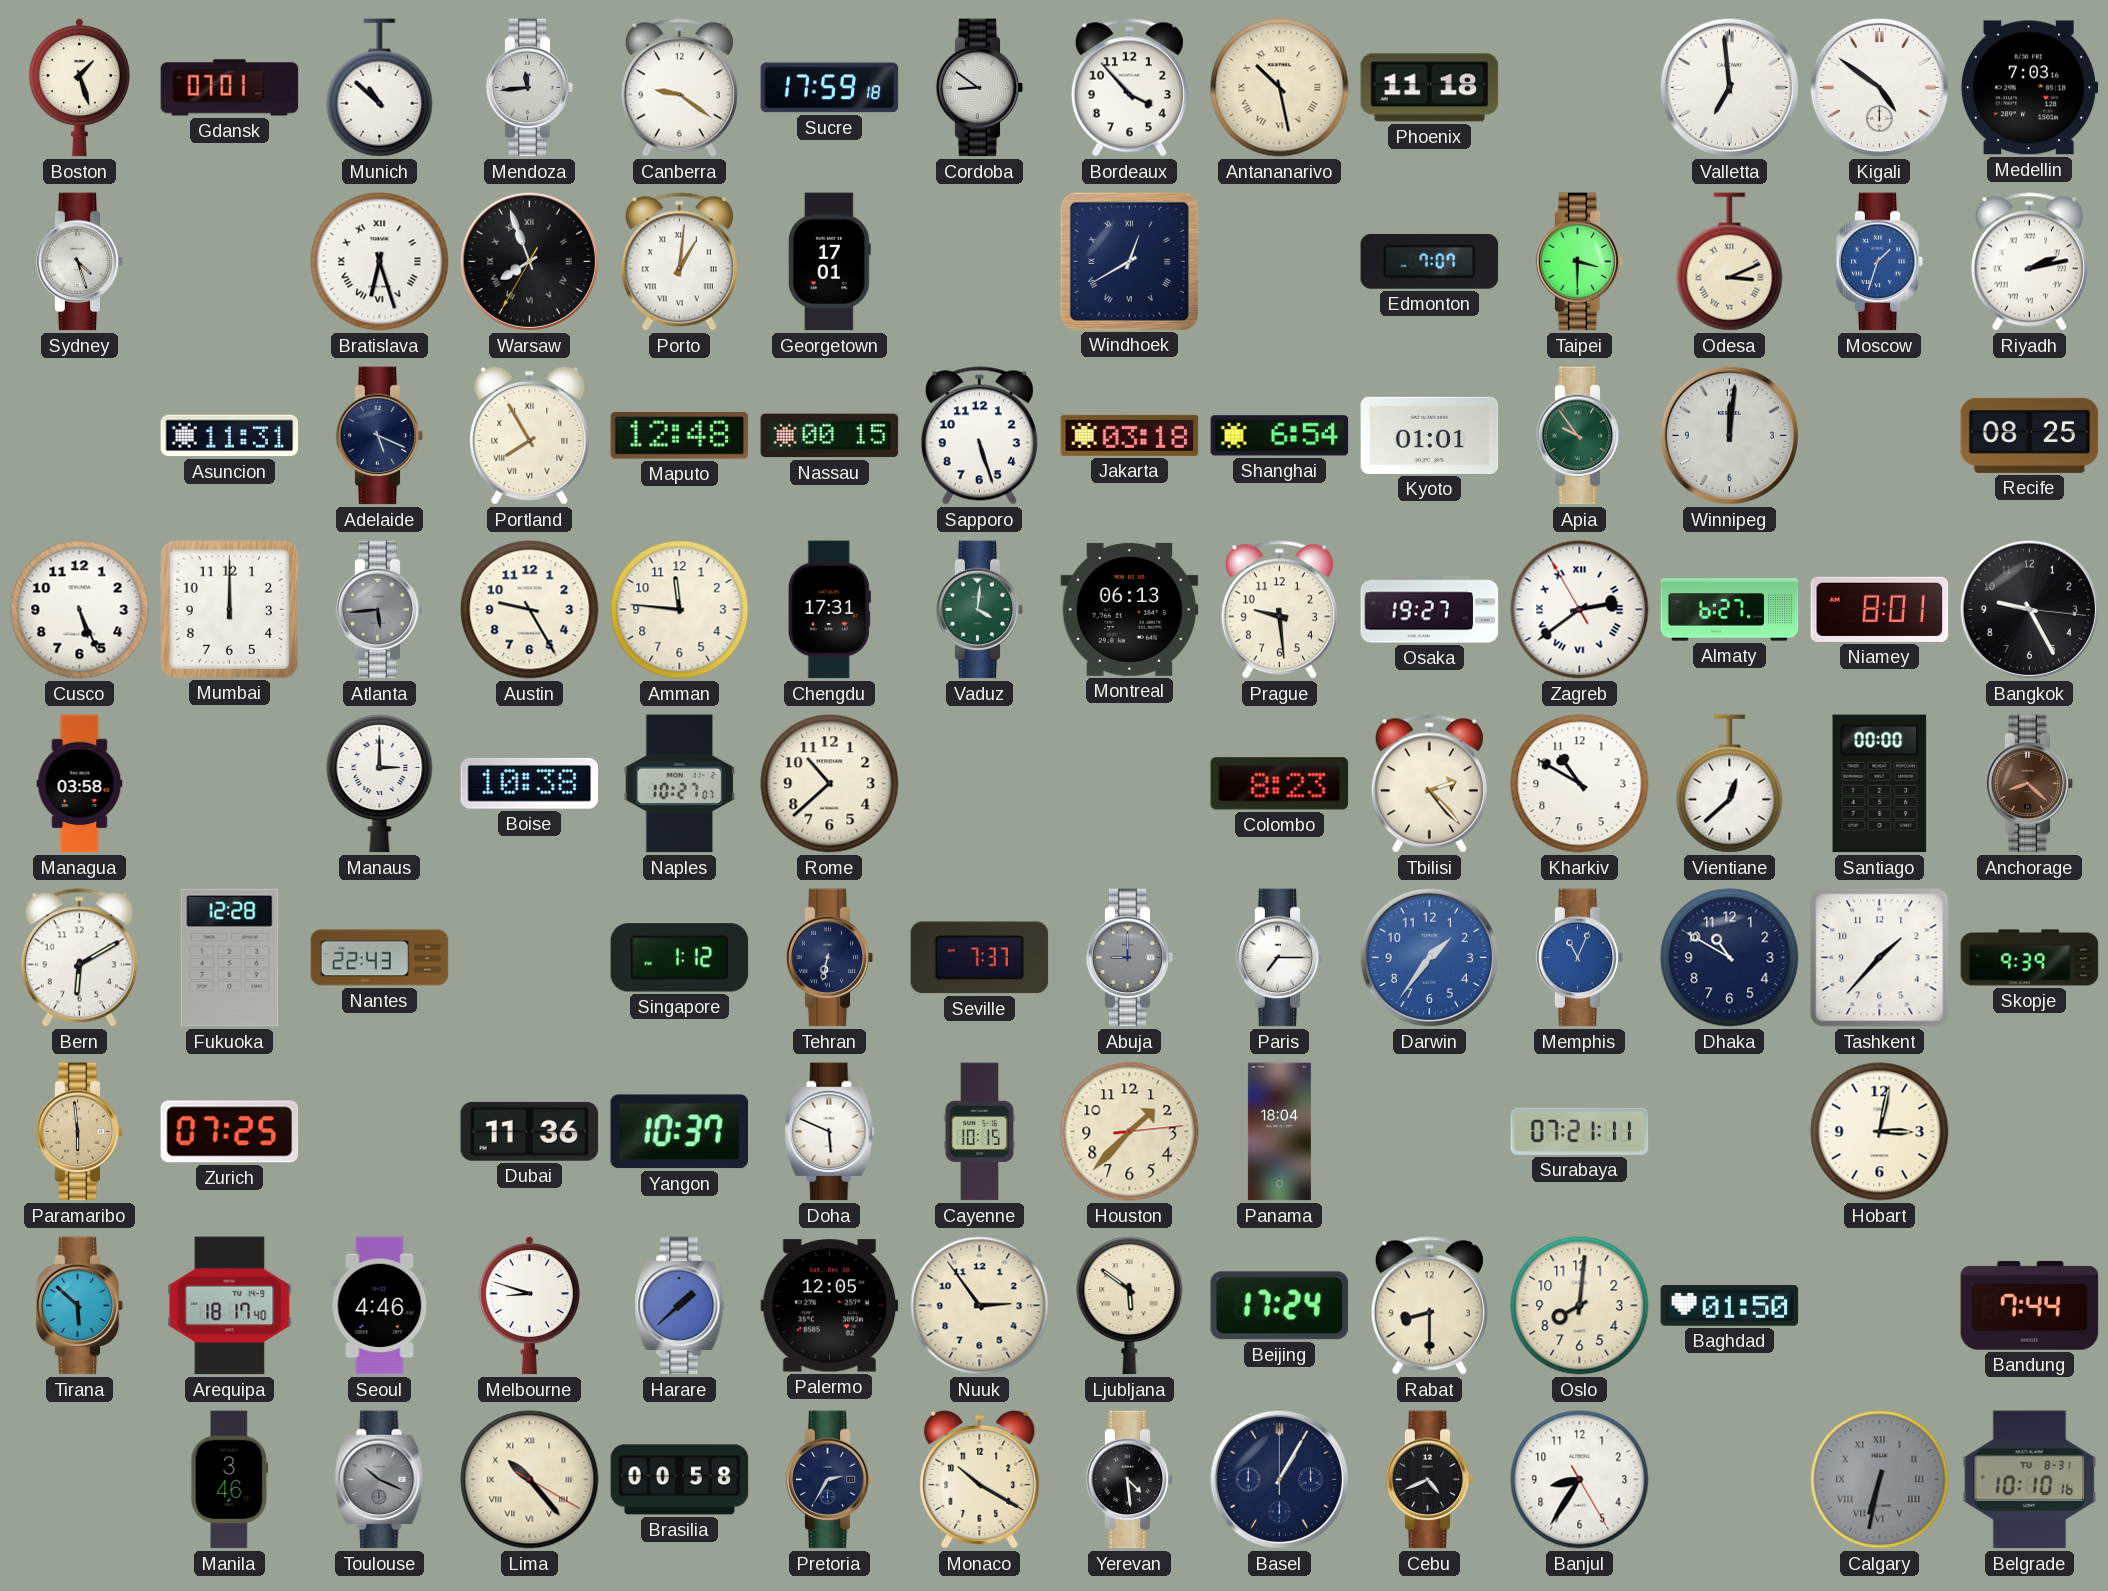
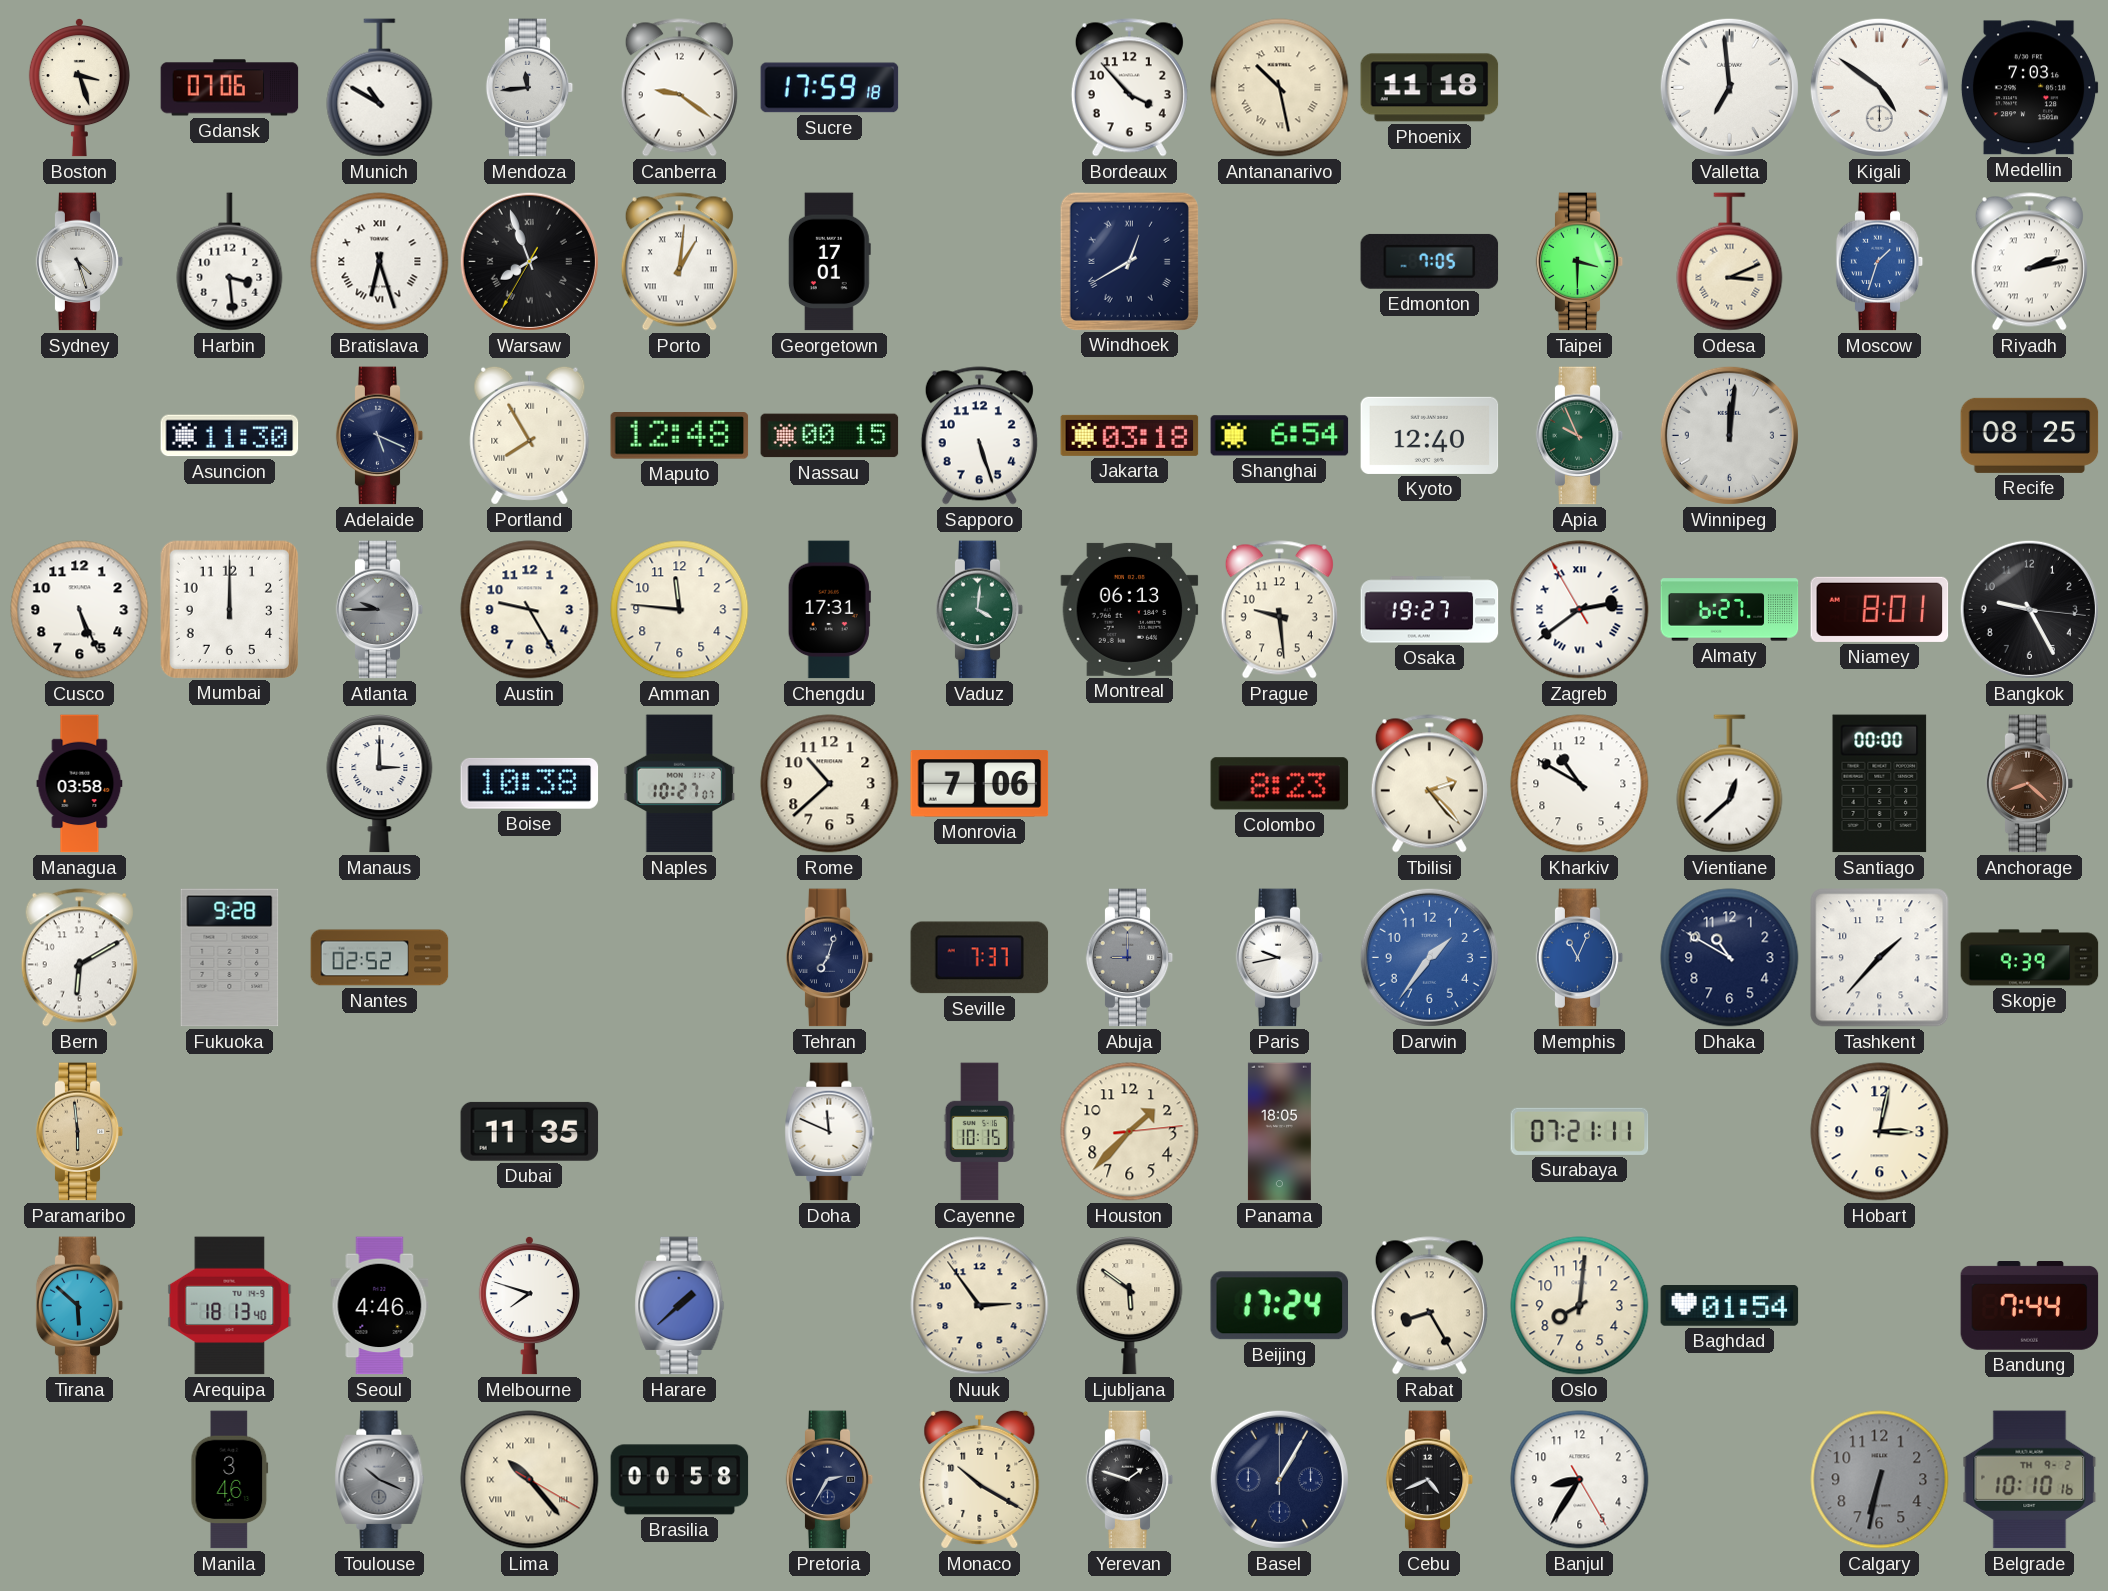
Boston: 1:27 -> 3:27 (79, 88)
Gdansk: 07:01 -> 07:06 (230, 88)
Munich: 10:52 -> 10:50 (380, 88)
Cordoba: 8:51 -> none (980, 88)
Harbin: none -> 3:29 (230, 262)
Edmonton: 7:07 -> 7:05 (1430, 261)
Asuncion: 11:31 -> 11:30 (230, 436)
Kyoto: 01:01 -> 12:40 (1430, 435)
Apia: 9:54 -> 9:56 (1580, 436)
Atlanta: 5:44 -> 9:45 (380, 610)
Monrovia: none -> 7:06 (980, 784)
Fukuoka: 12:28 -> 9:28 (230, 958)
Nantes: 22:43 -> 02:52 (380, 958)
Singapore: 1:12 -> none (680, 958)
Tehran: 6:32 -> 7:03 (830, 958)
Paris: 7:15 -> 9:43 (1280, 958)
Zurich: 07:25 -> none (230, 1132)
Dubai: 11:36 -> 11:35 (530, 1131)
Yangon: 10:37 -> none (680, 1132)
Doha: 5:49 -> 11:49 (830, 1132)
Panama: 18:04 -> 18:05 (1279, 1132)
Arequipa: 18:17 -> 18:13 (230, 1306)
Melbourne: 8:48 -> 7:48 (529, 1306)
Palermo: 12:05 -> none (830, 1306)
Rabat: 8:30 -> 8:25 (1429, 1306)
Baghdad: 01:50 -> 01:54 (1730, 1306)
Yerevan: 4:29 -> 1:48 (1130, 1480)
Calgary numerals: Roman -> Arabic (1880, 1480)
Belgrade date: TU 8-31 -> TH 9-2 (2030, 1480)
